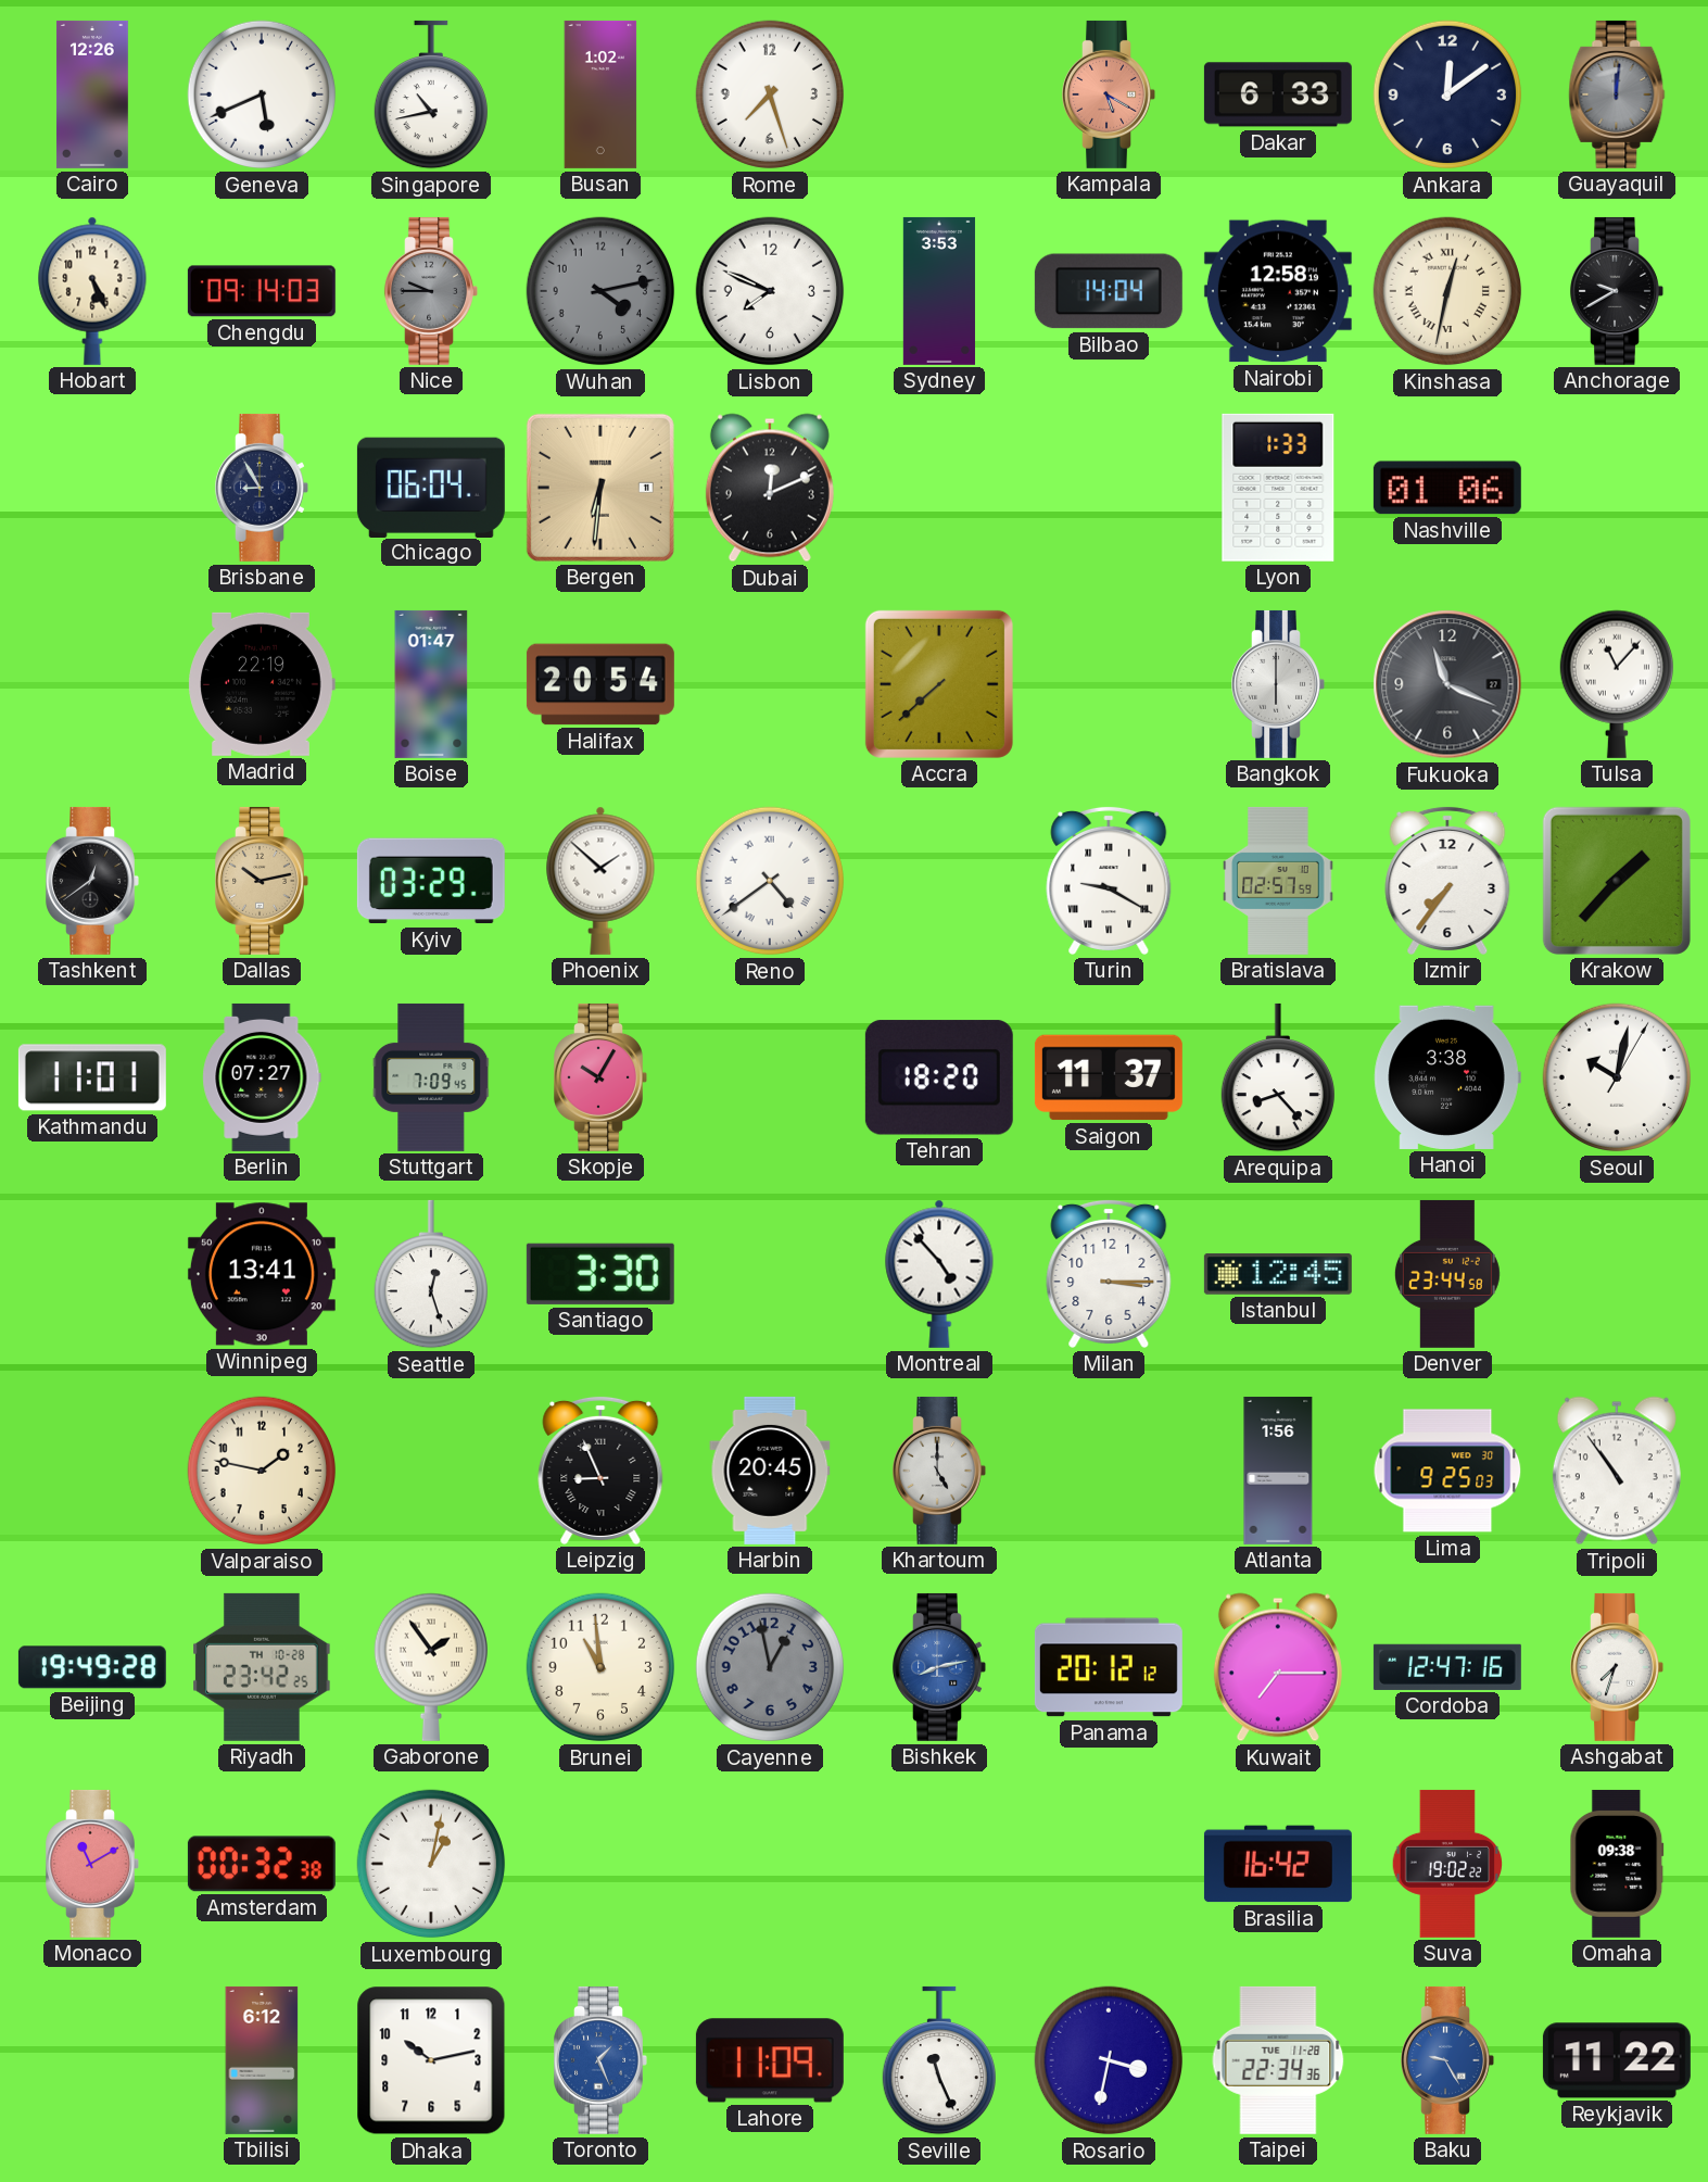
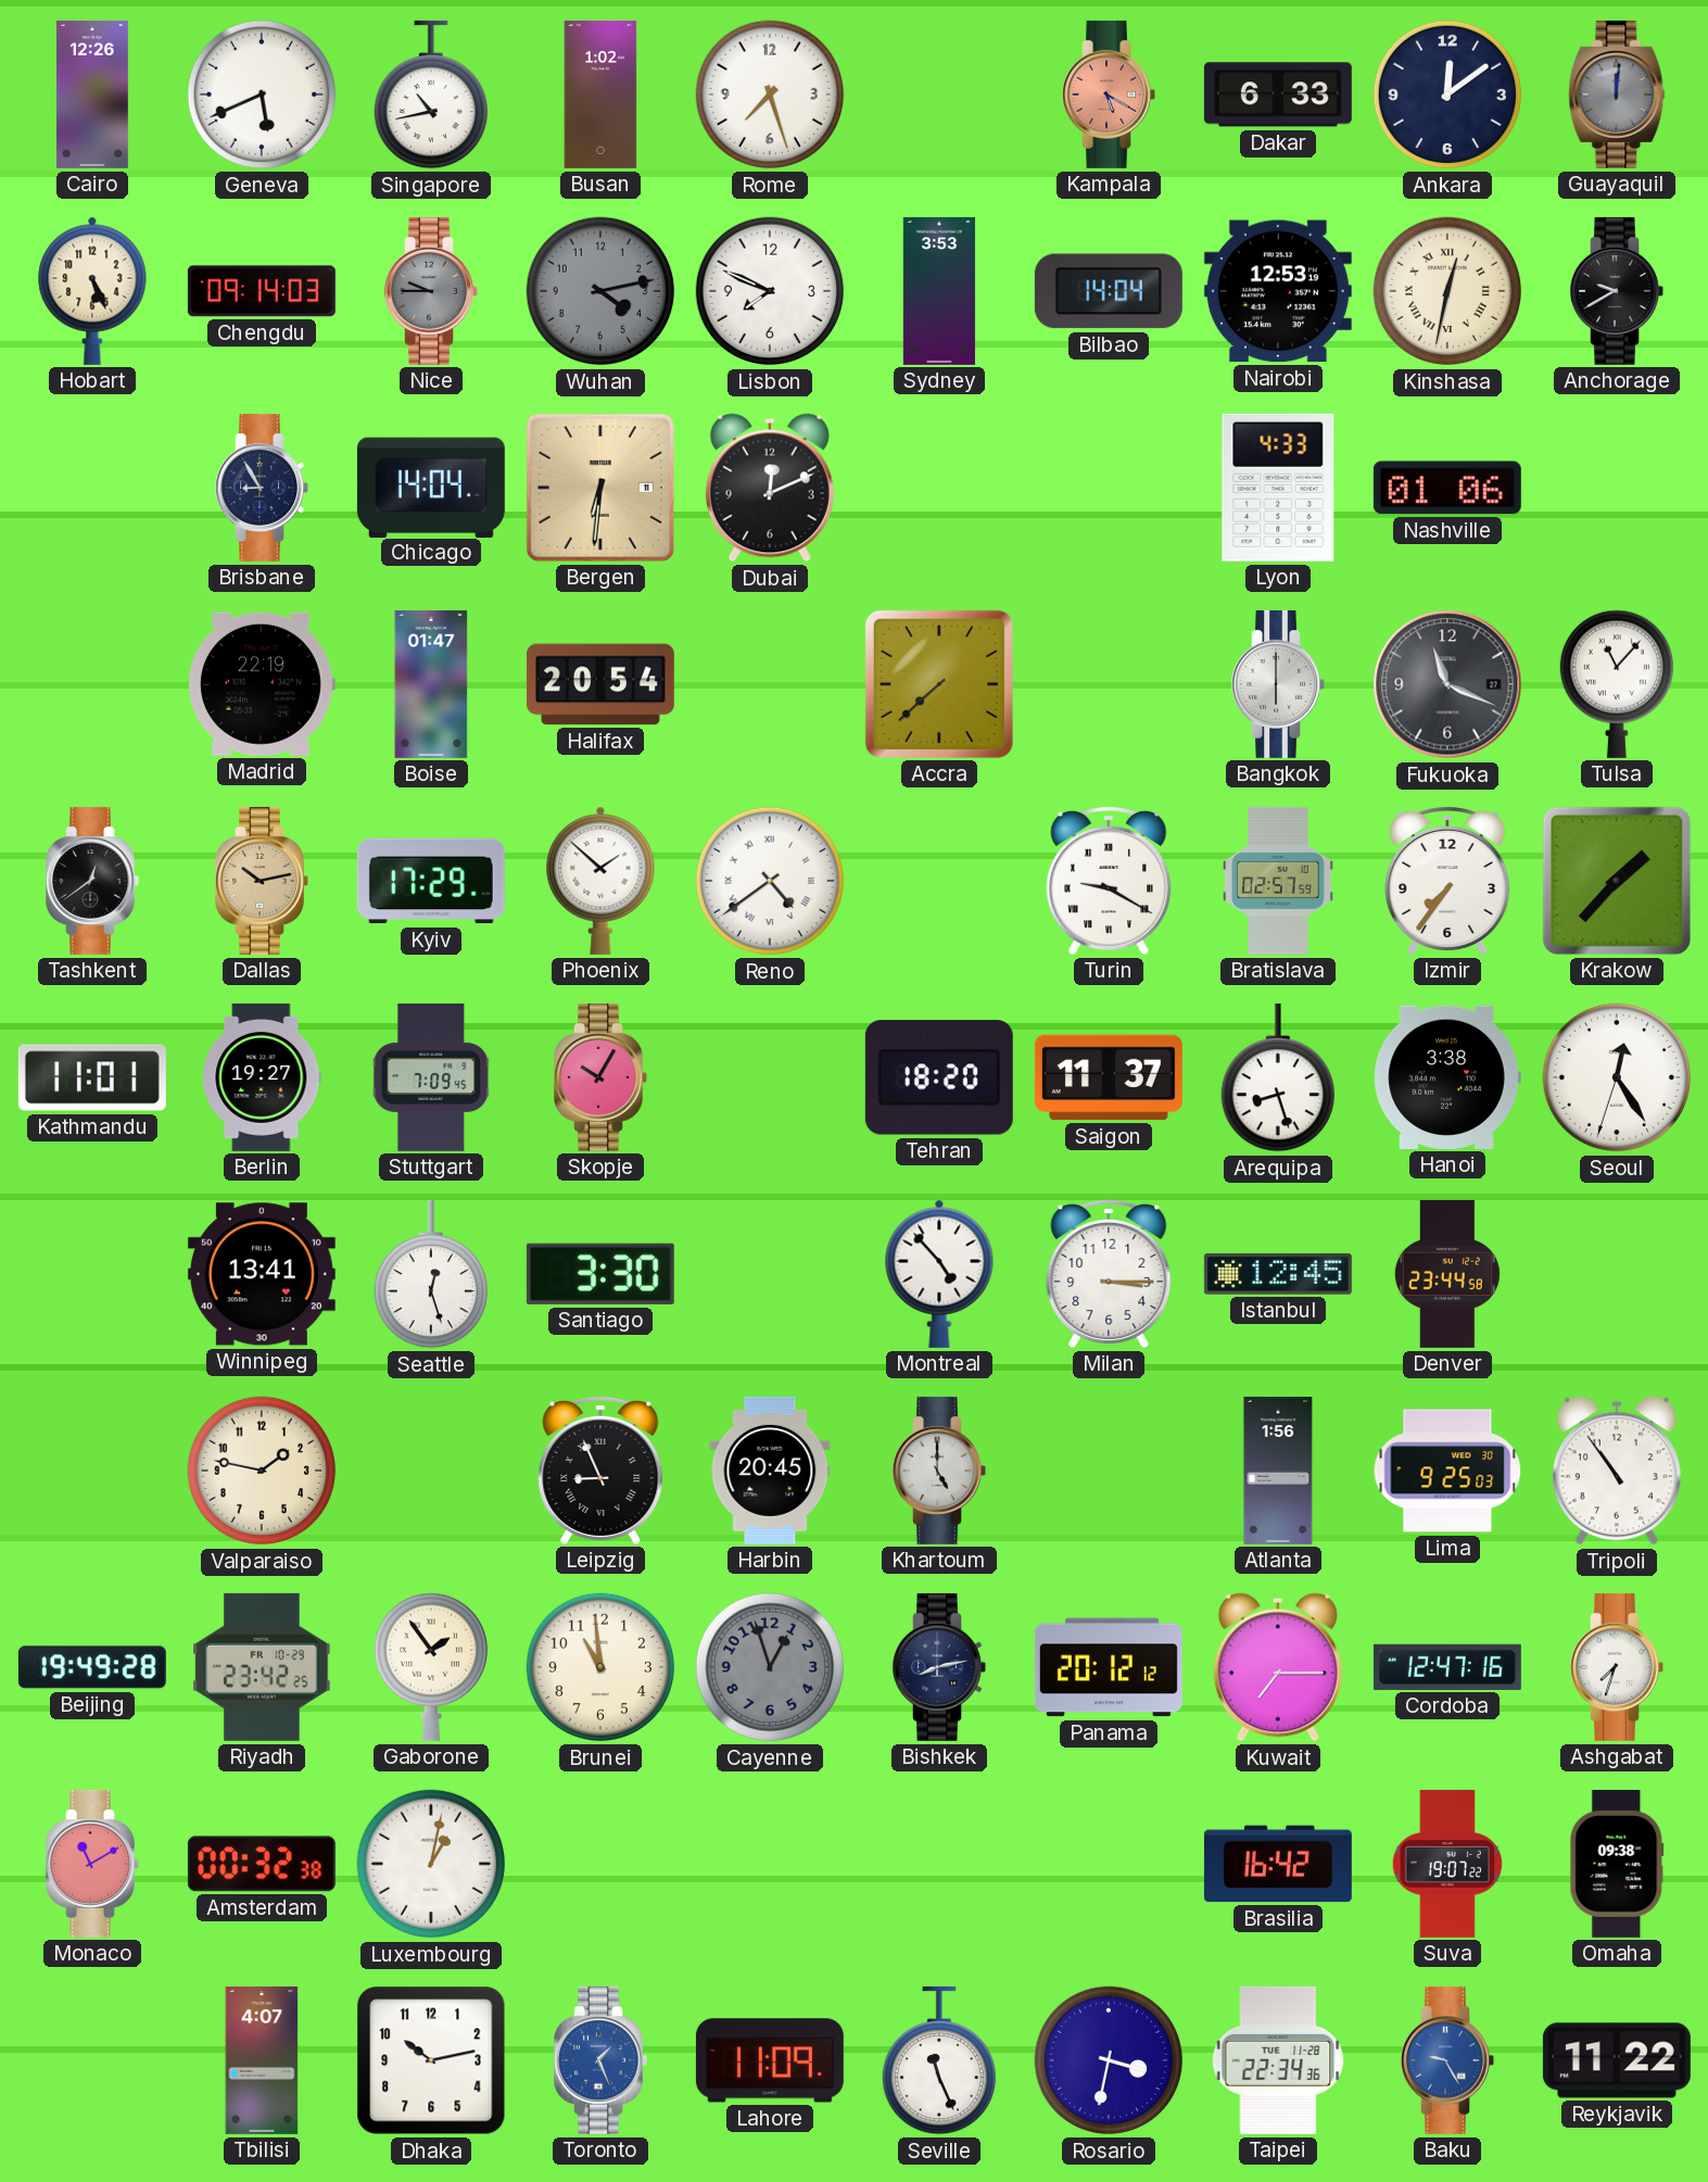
Nairobi: 12:58 -> 12:53 (1278, 291)
Chicago: 06:04 -> 14:04 (431, 487)
Lyon: 1:33 -> 4:33 (1278, 488)
Kyiv: 03:29 -> 17:29 (431, 881)
Berlin: 07:27 -> 19:27 (262, 1077)
Arequipa: 8:23 -> 8:27 (1277, 1077)
Seoul: 10:02 -> 12:24 (1617, 1077)
Riyadh date: TH 10-28 -> FR 10-29 (262, 1667)
Cayenne: 12:58 -> 12:57 (770, 1667)
Bishkek dial: blue -> navy (939, 1667)
Suva: 19:02 -> 19:07 (1447, 1864)
Tbilisi: 6:12 -> 4:07 (262, 2060)
